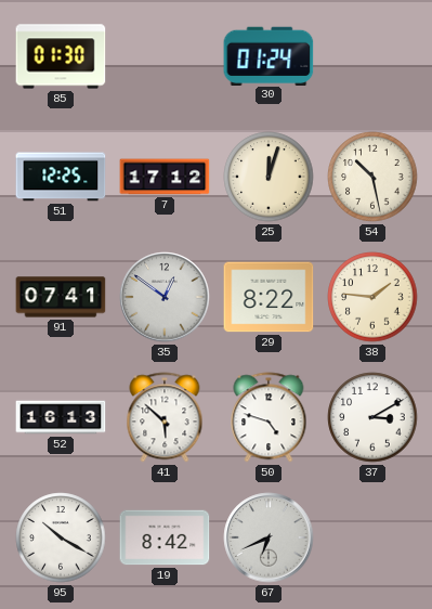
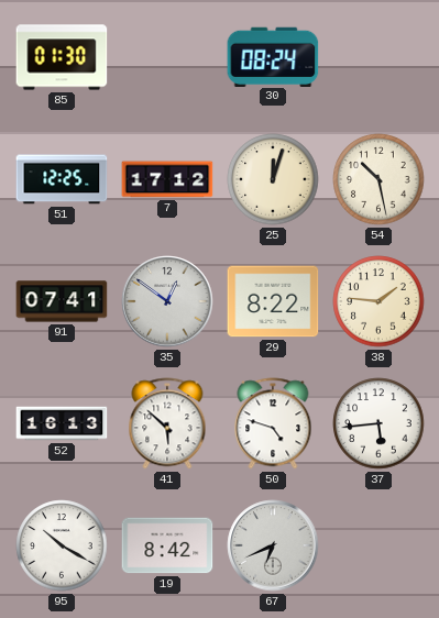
30: 01:24 -> 08:24 (273, 56)
37: 3:10 -> 5:44 (378, 423)
